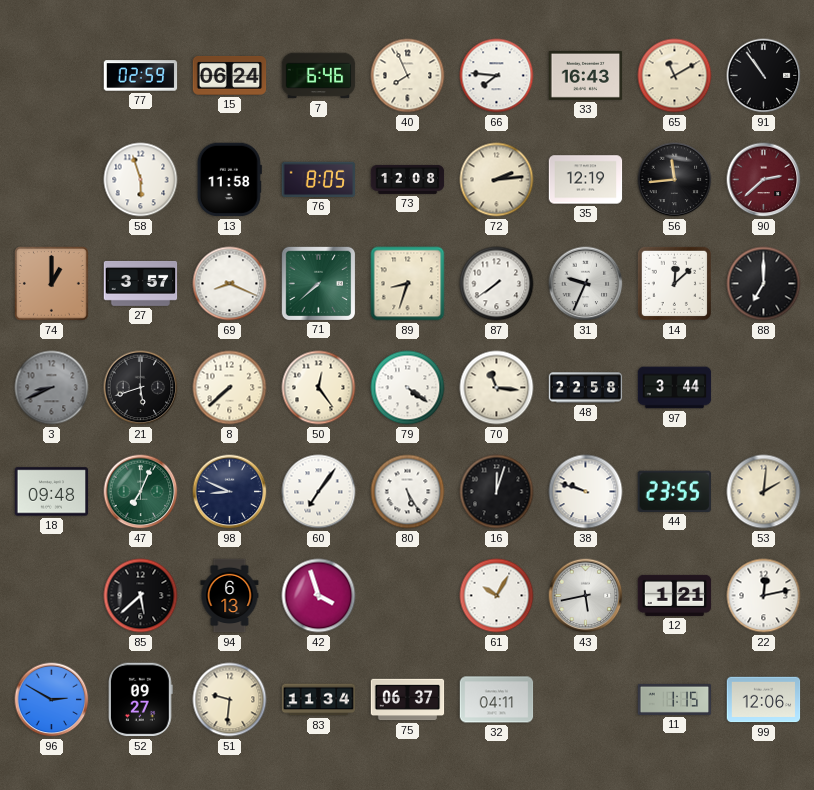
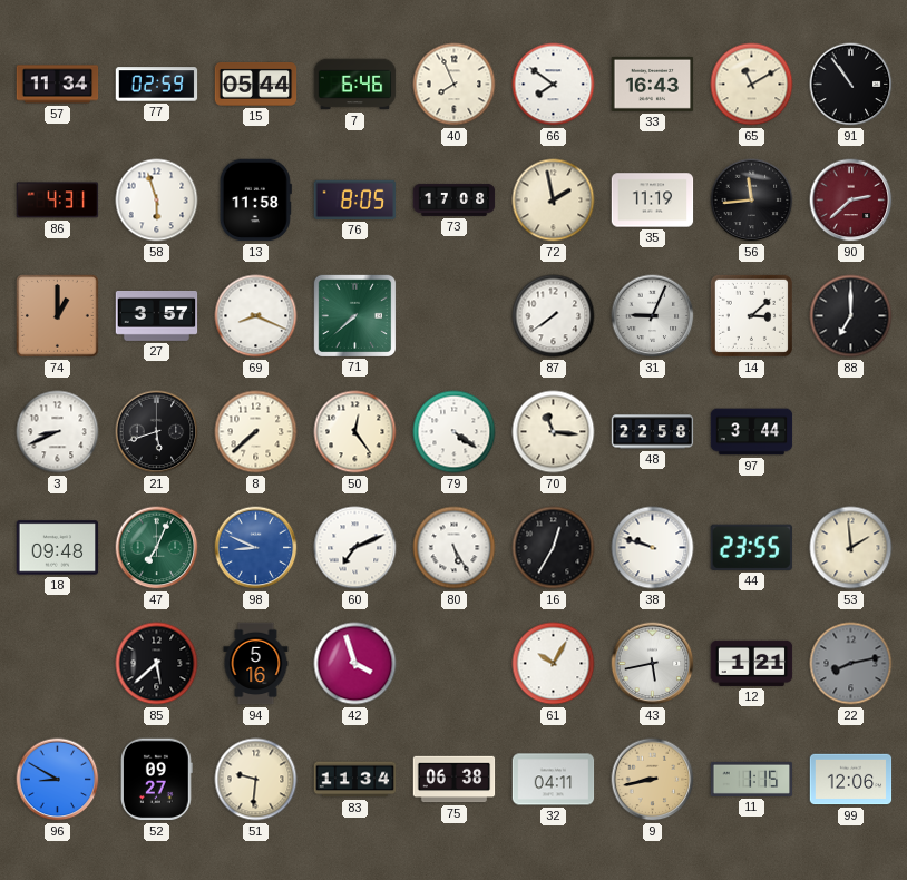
57: none -> 11:34 (58, 85)
15: 06:24 -> 05:44 (256, 84)
66: 7:46 -> 7:51 (554, 85)
86: none -> 4:31 (58, 201)
73: 12:08 -> 17:08 (455, 199)
72: 2:14 -> 1:58 (554, 201)
35: 12:19 -> 11:19 (653, 201)
89: 8:33 -> none (408, 284)
31: 9:34 -> 9:04 (653, 316)
14: 12:08 -> 3:08 (751, 315)
3 dial: grey -> white (58, 432)
98 dial: navy -> blue (256, 548)
60: 7:06 -> 7:11 (355, 548)
16: 12:03 -> 12:35 (554, 548)
53: 2:01 -> 1:59 (851, 548)
94: 6:13 -> 5:16 (256, 664)
22: 12:13 -> 8:13 (851, 664)
22 dial: white -> grey (851, 664)
96: 2:50 -> 8:50 (58, 780)
75: 06:37 -> 06:38 (455, 780)
9: none -> 8:43 (653, 780)
